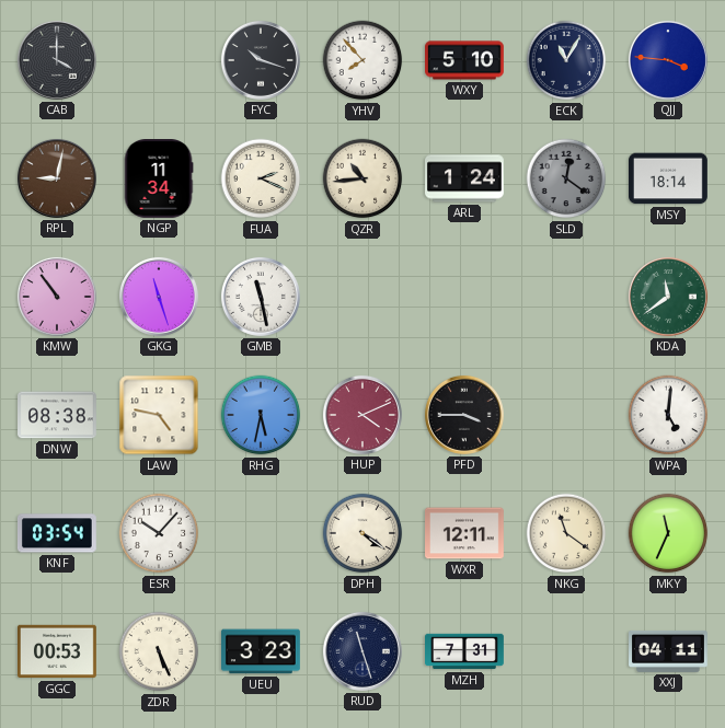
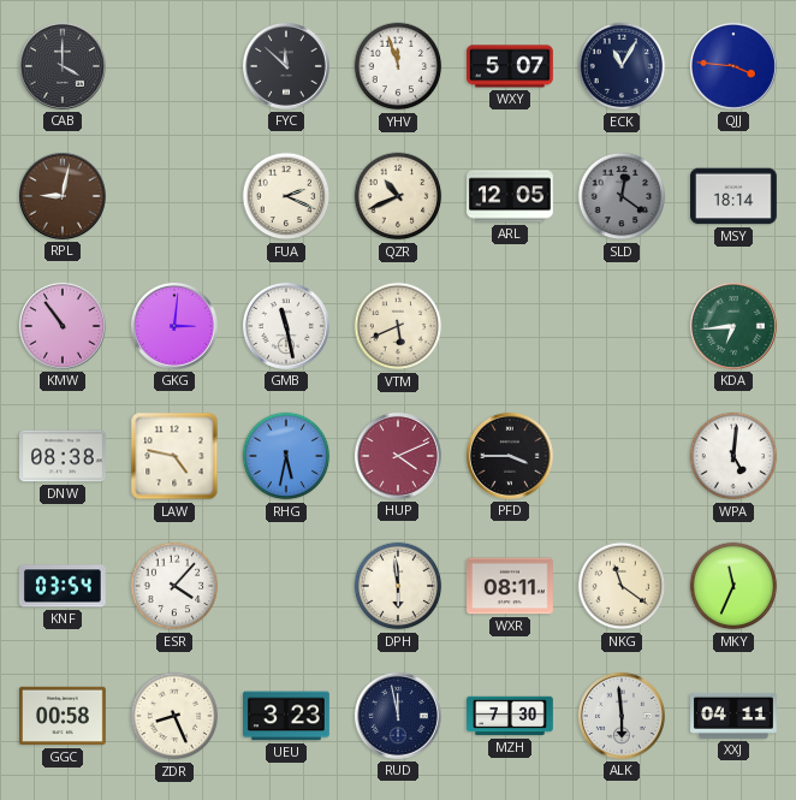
FYC: 10:18 -> 11:52 (286, 66)
YHV: 7:53 -> 11:57 (398, 66)
WXY: 5:10 -> 5:07 (511, 66)
NGP: 11:34 -> none (159, 180)
QZR: 10:44 -> 10:41 (398, 196)
ARL: 1:24 -> 12:05 (511, 196)
GKG: 11:27 -> 3:01 (174, 326)
VTM: none -> 5:41 (398, 326)
KDA: 11:39 -> 6:44 (733, 326)
ESR: 10:07 -> 4:07 (174, 586)
DPH: 4:21 -> 5:59 (398, 586)
WXR: 12:11 -> 08:11 (511, 586)
GGC: 00:53 -> 00:58 (64, 716)
ZDR: 5:26 -> 8:26 (174, 716)
RUD: 11:27 -> 11:58 (398, 716)
MZH: 7:31 -> 7:30 (511, 716)
ALK: none -> 5:59 (622, 716)
